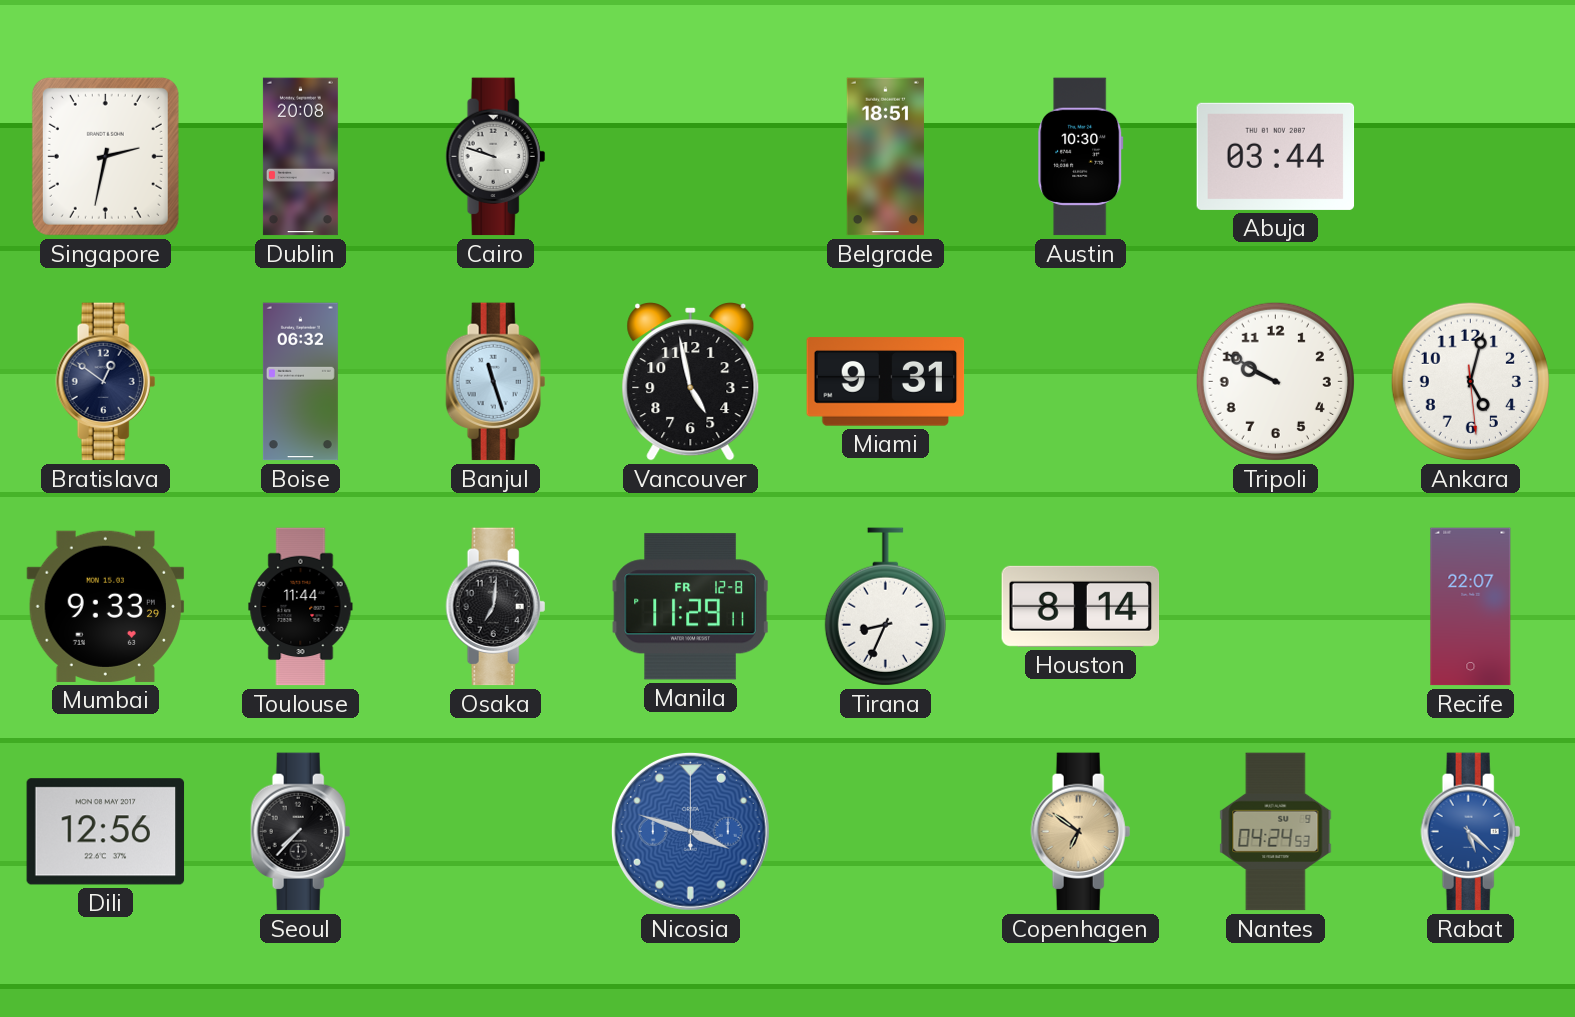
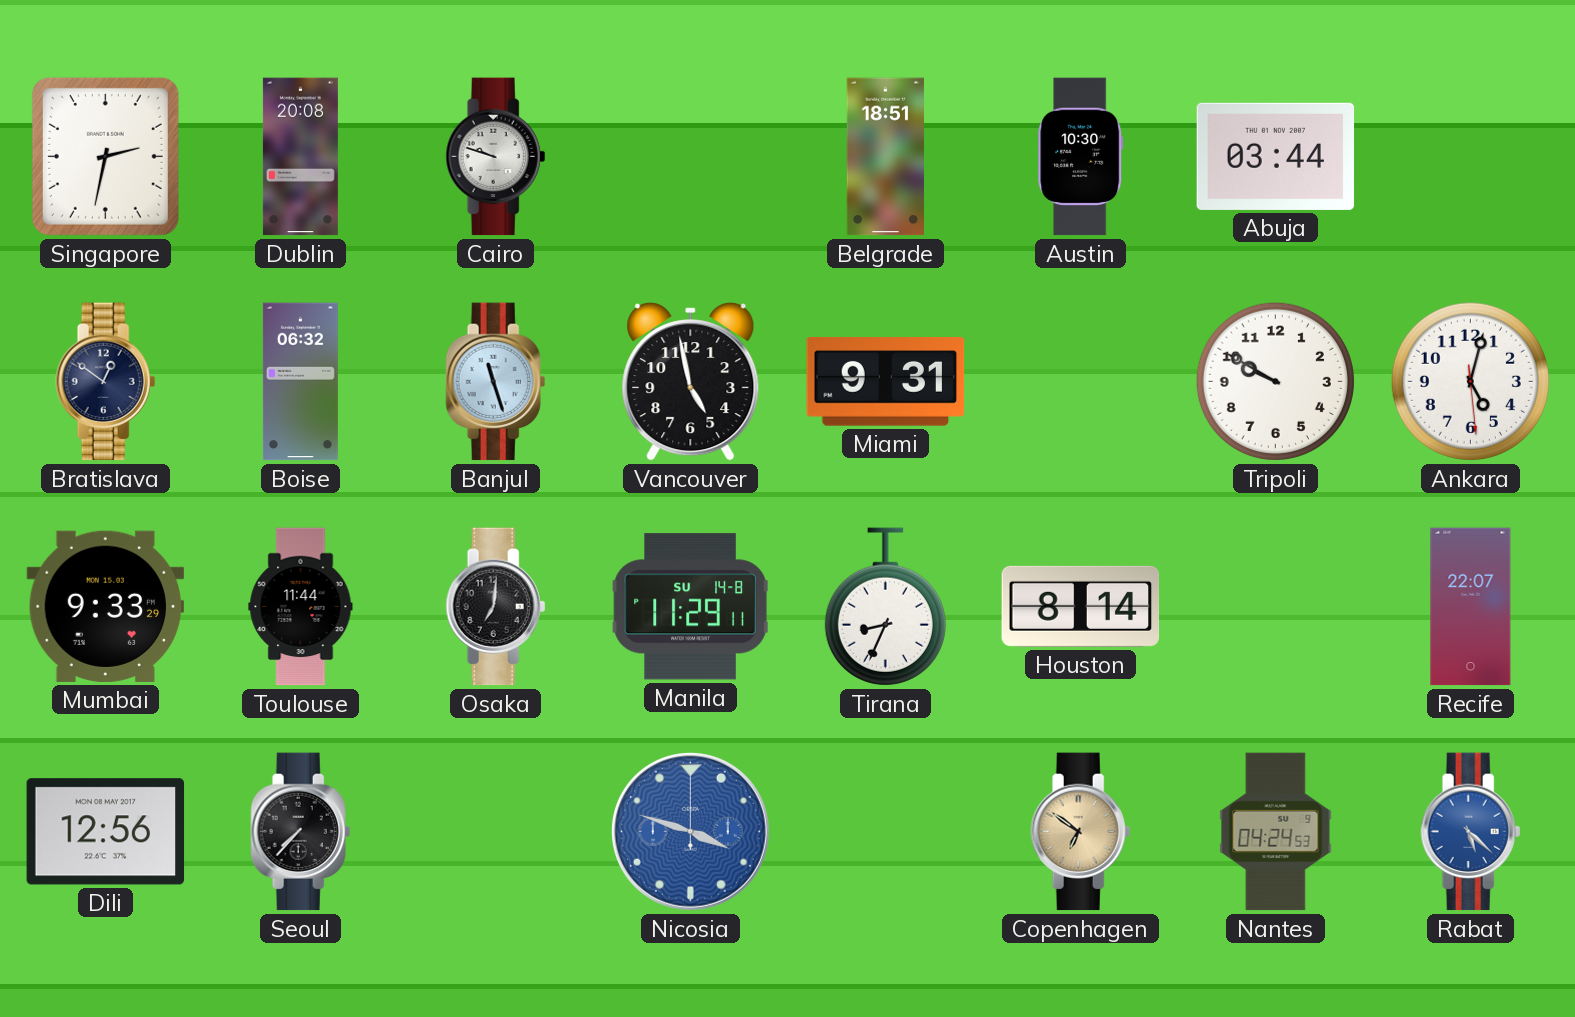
Manila date: FR 12-8 -> SU 14-8 (691, 607)
